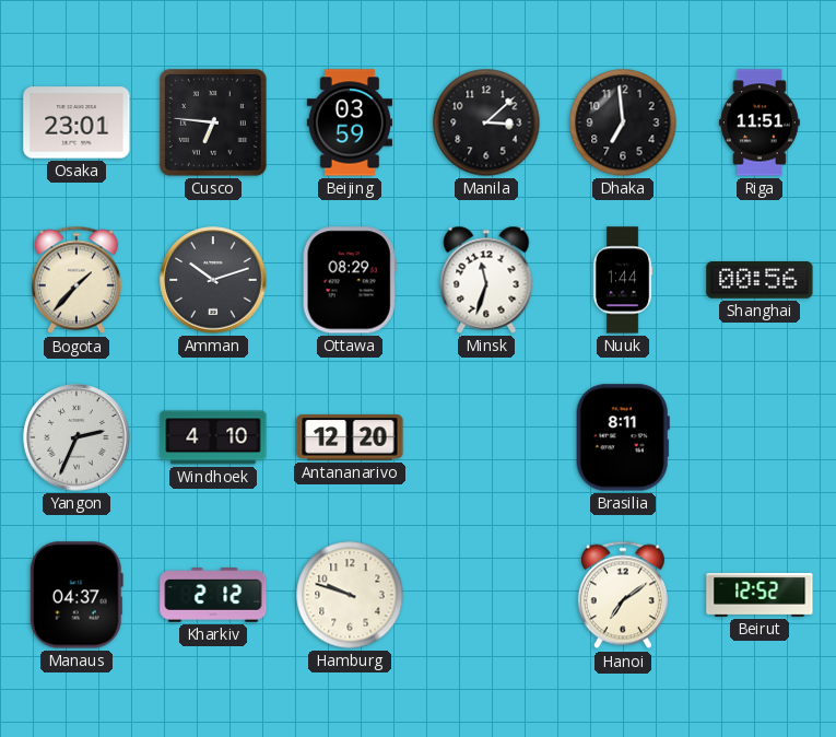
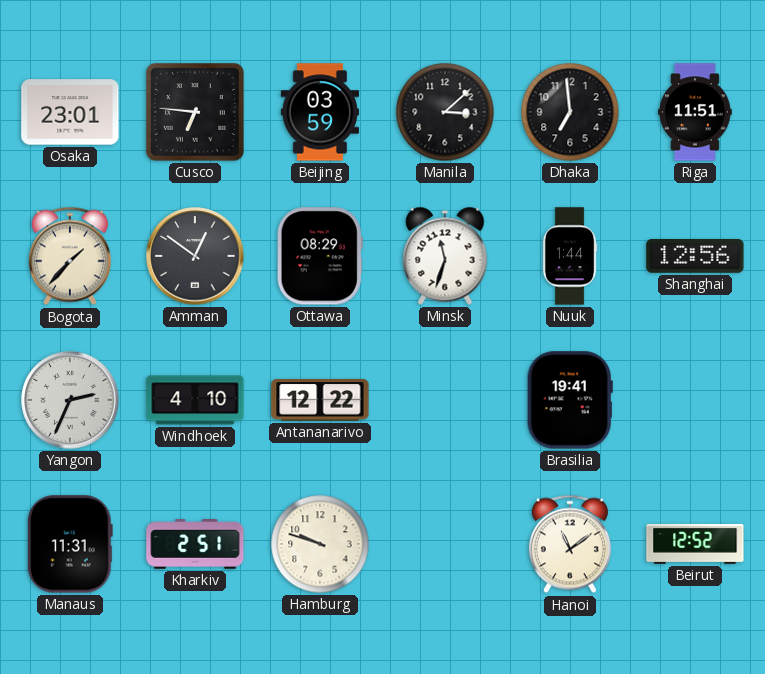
Amman: 10:12 -> 12:51 (195, 256)
Shanghai: 00:56 -> 12:56 (695, 257)
Antananarivo: 12:20 -> 12:22 (320, 400)
Brasilia: 8:11 -> 19:41 (570, 400)
Manaus: 04:37 -> 11:31 (70, 544)
Kharkiv: 2:12 -> 2:51 (195, 544)
Hanoi: 7:09 -> 11:09 (570, 544)
